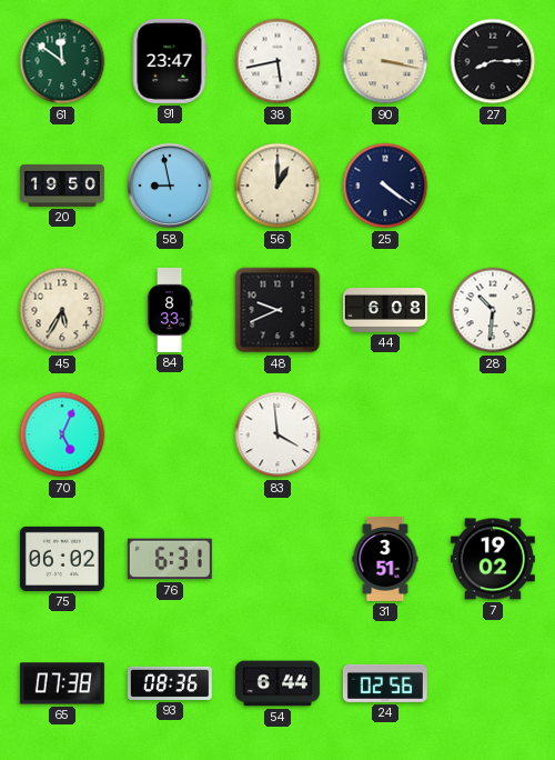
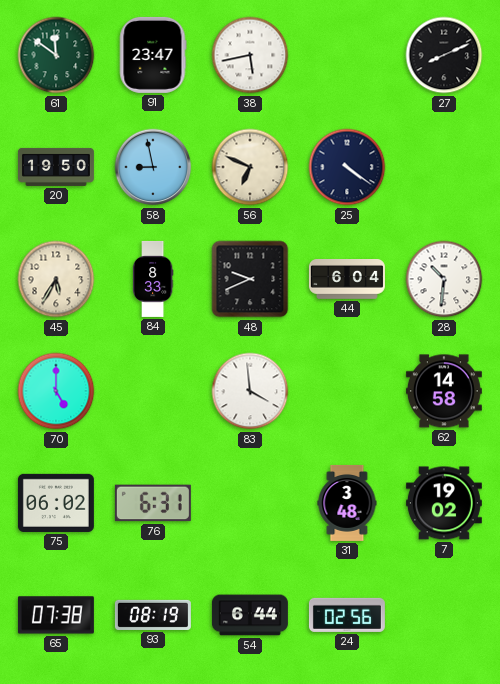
90: 3:17 -> none (385, 61)
27: 8:15 -> 8:11 (444, 55)
56: 1:00 -> 6:49 (250, 167)
44: 6:08 -> 6:04 (347, 280)
70: 5:04 -> 5:00 (56, 391)
62: none -> 14:58 (444, 391)
31: 3:51 -> 3:48 (347, 503)
93: 08:36 -> 08:19 (153, 615)
